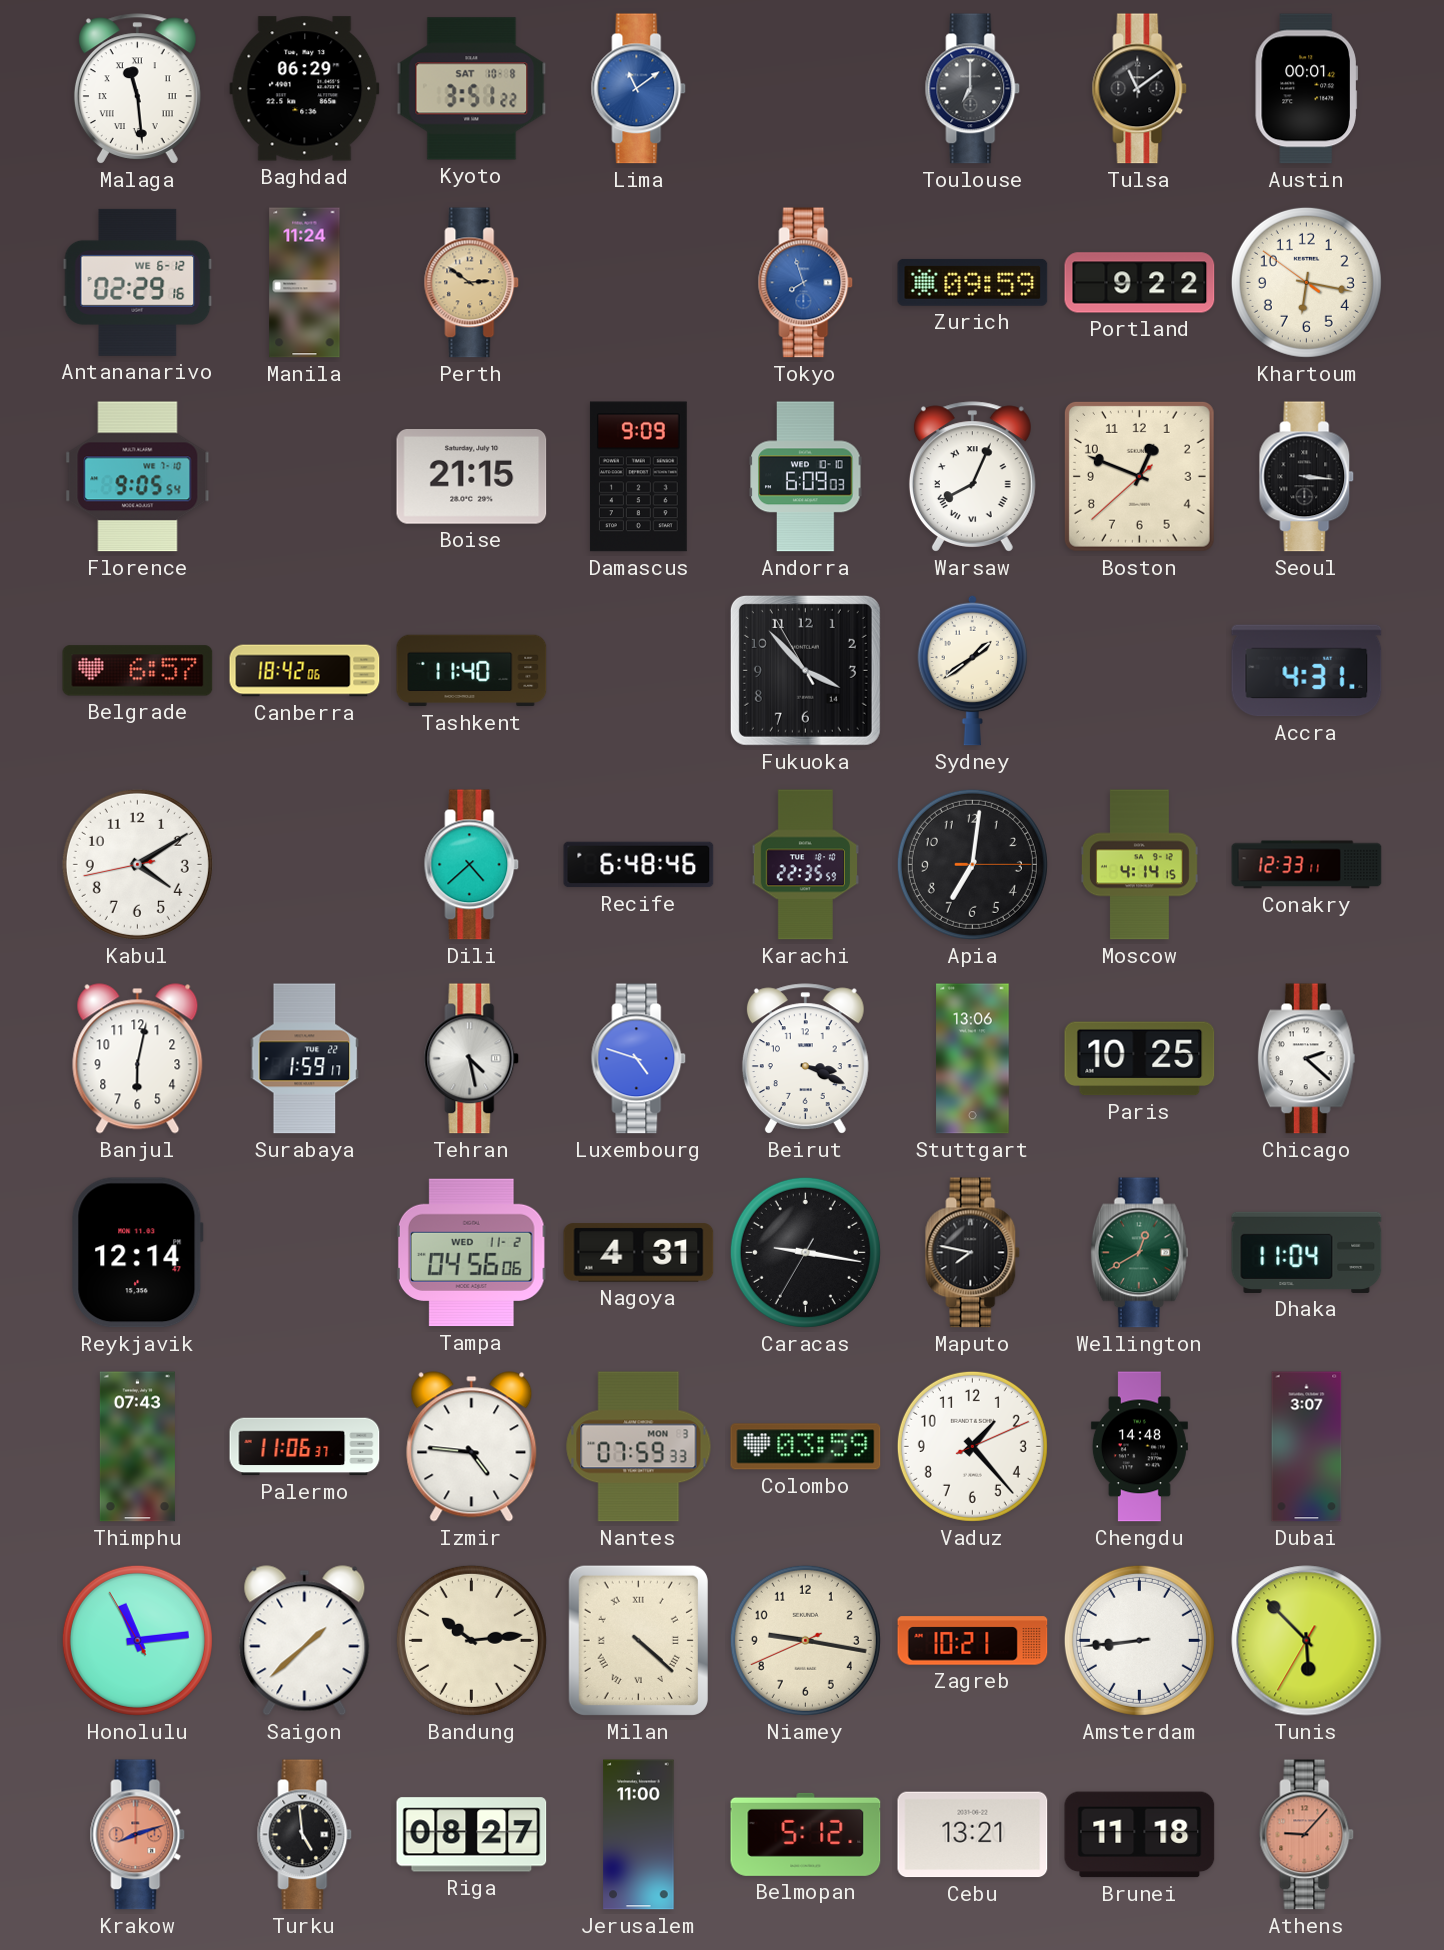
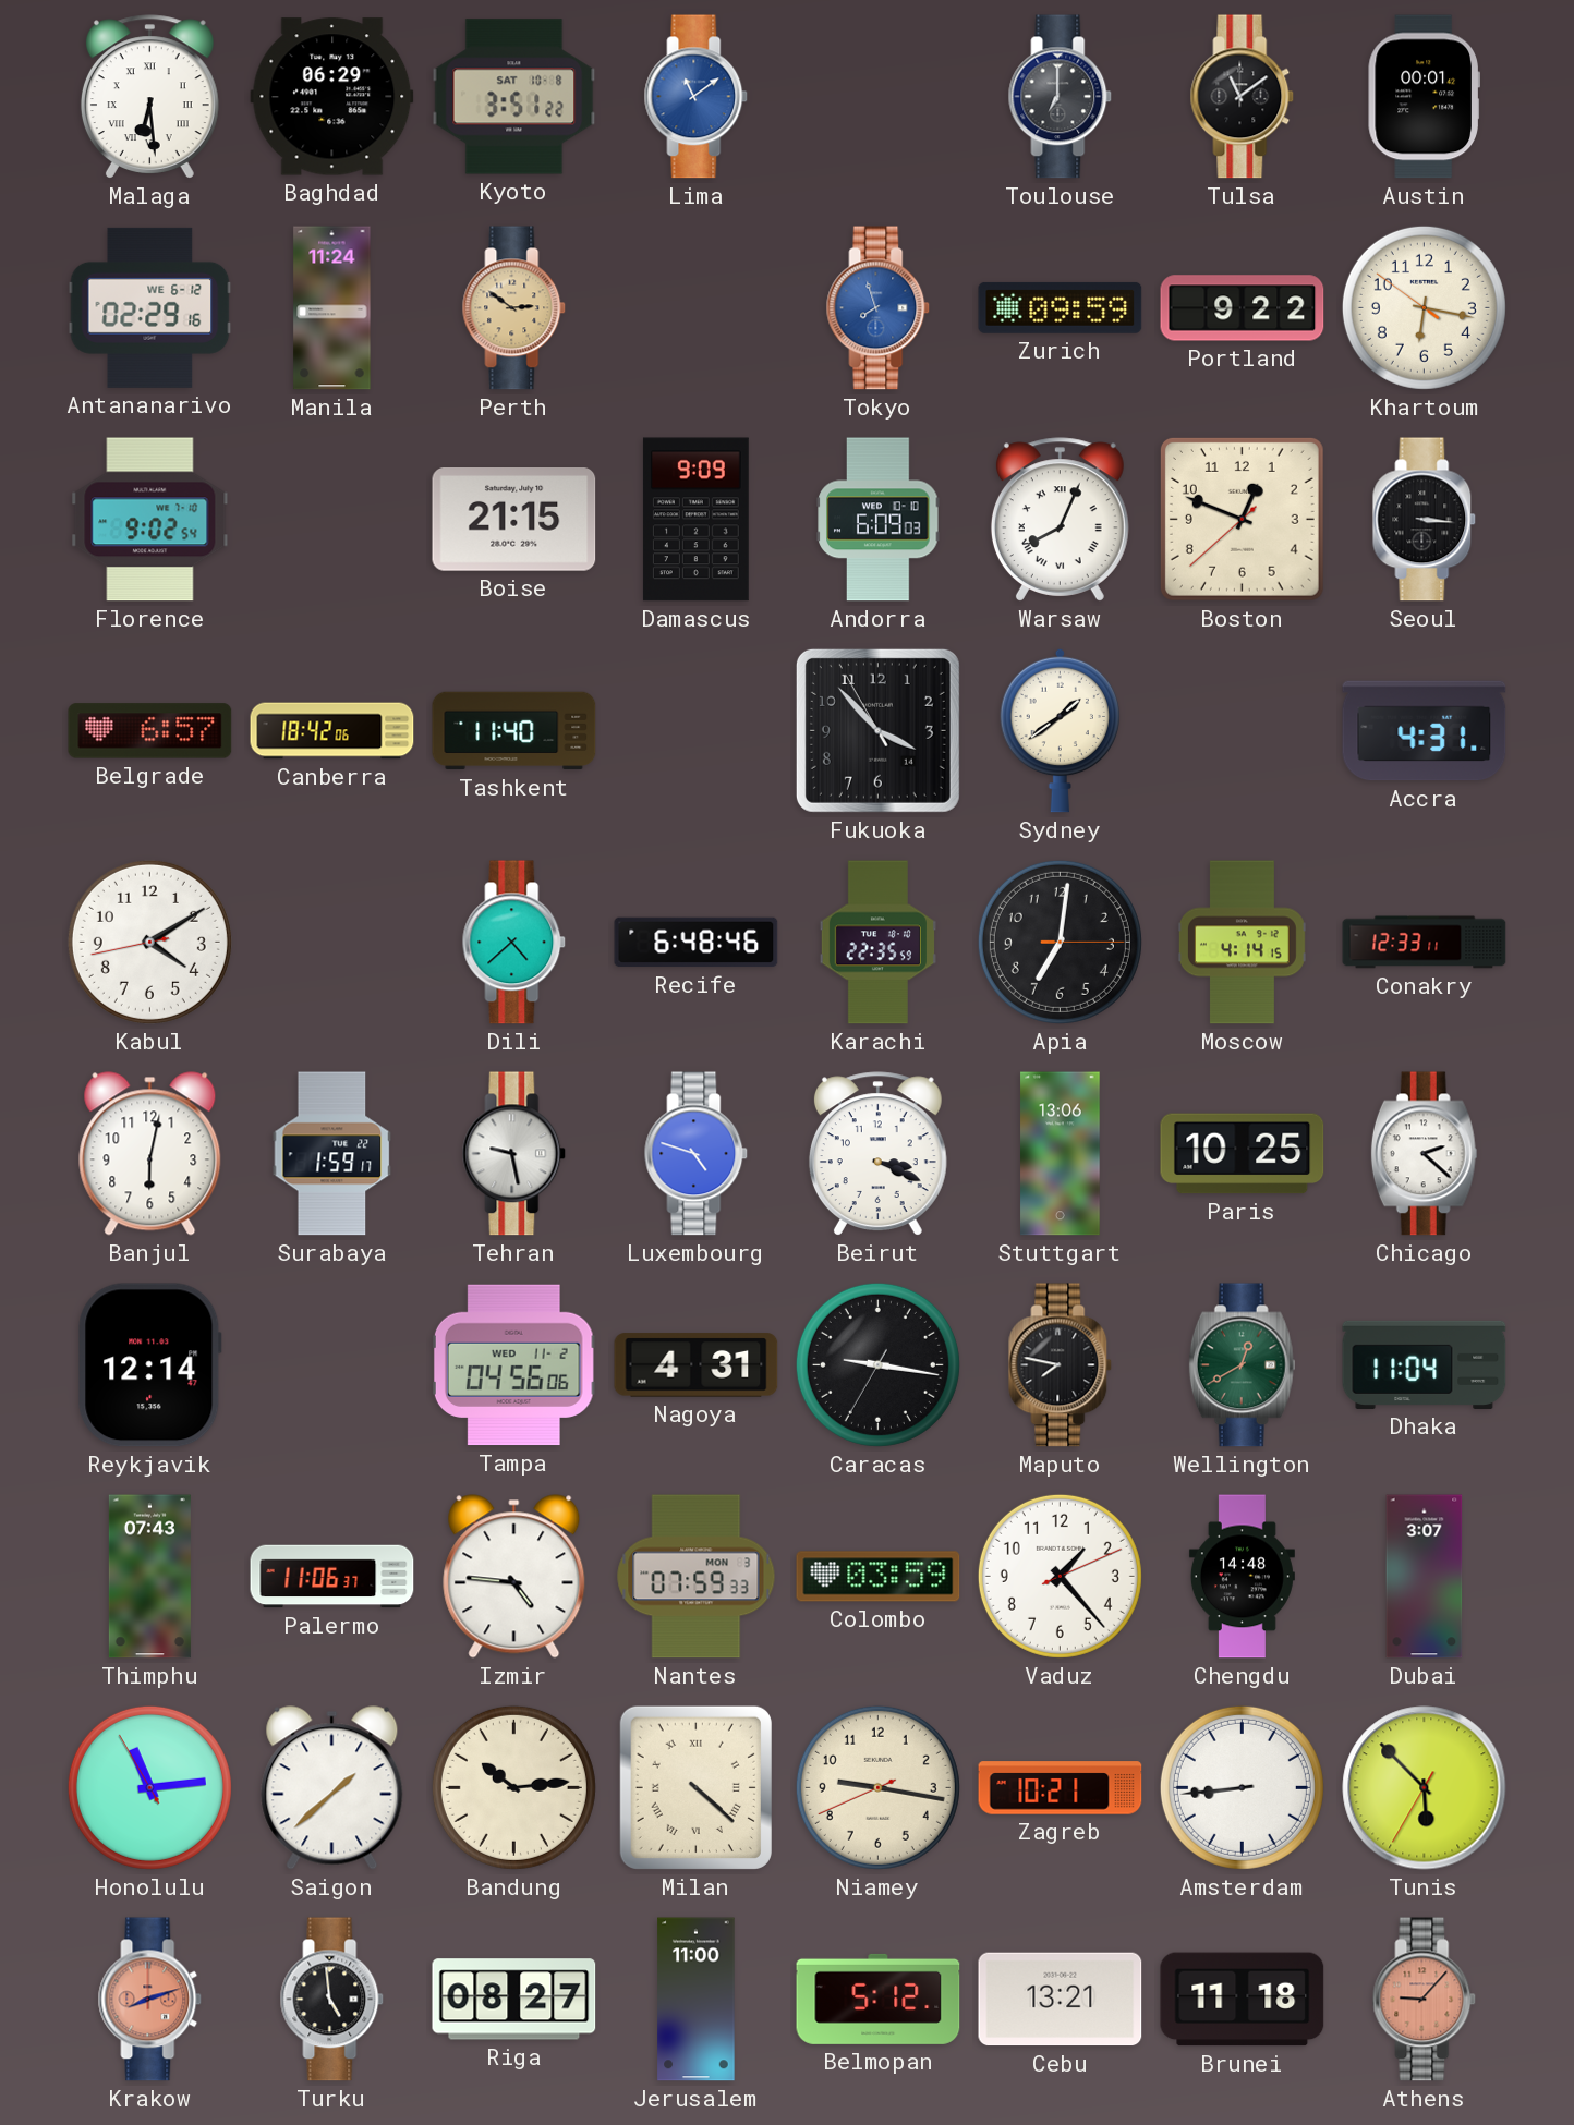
Malaga: 11:29 -> 6:29 (149, 97)
Florence: 9:05 -> 9:02 (150, 520)
Tehran: 4:28 -> 9:28 (514, 1154)
